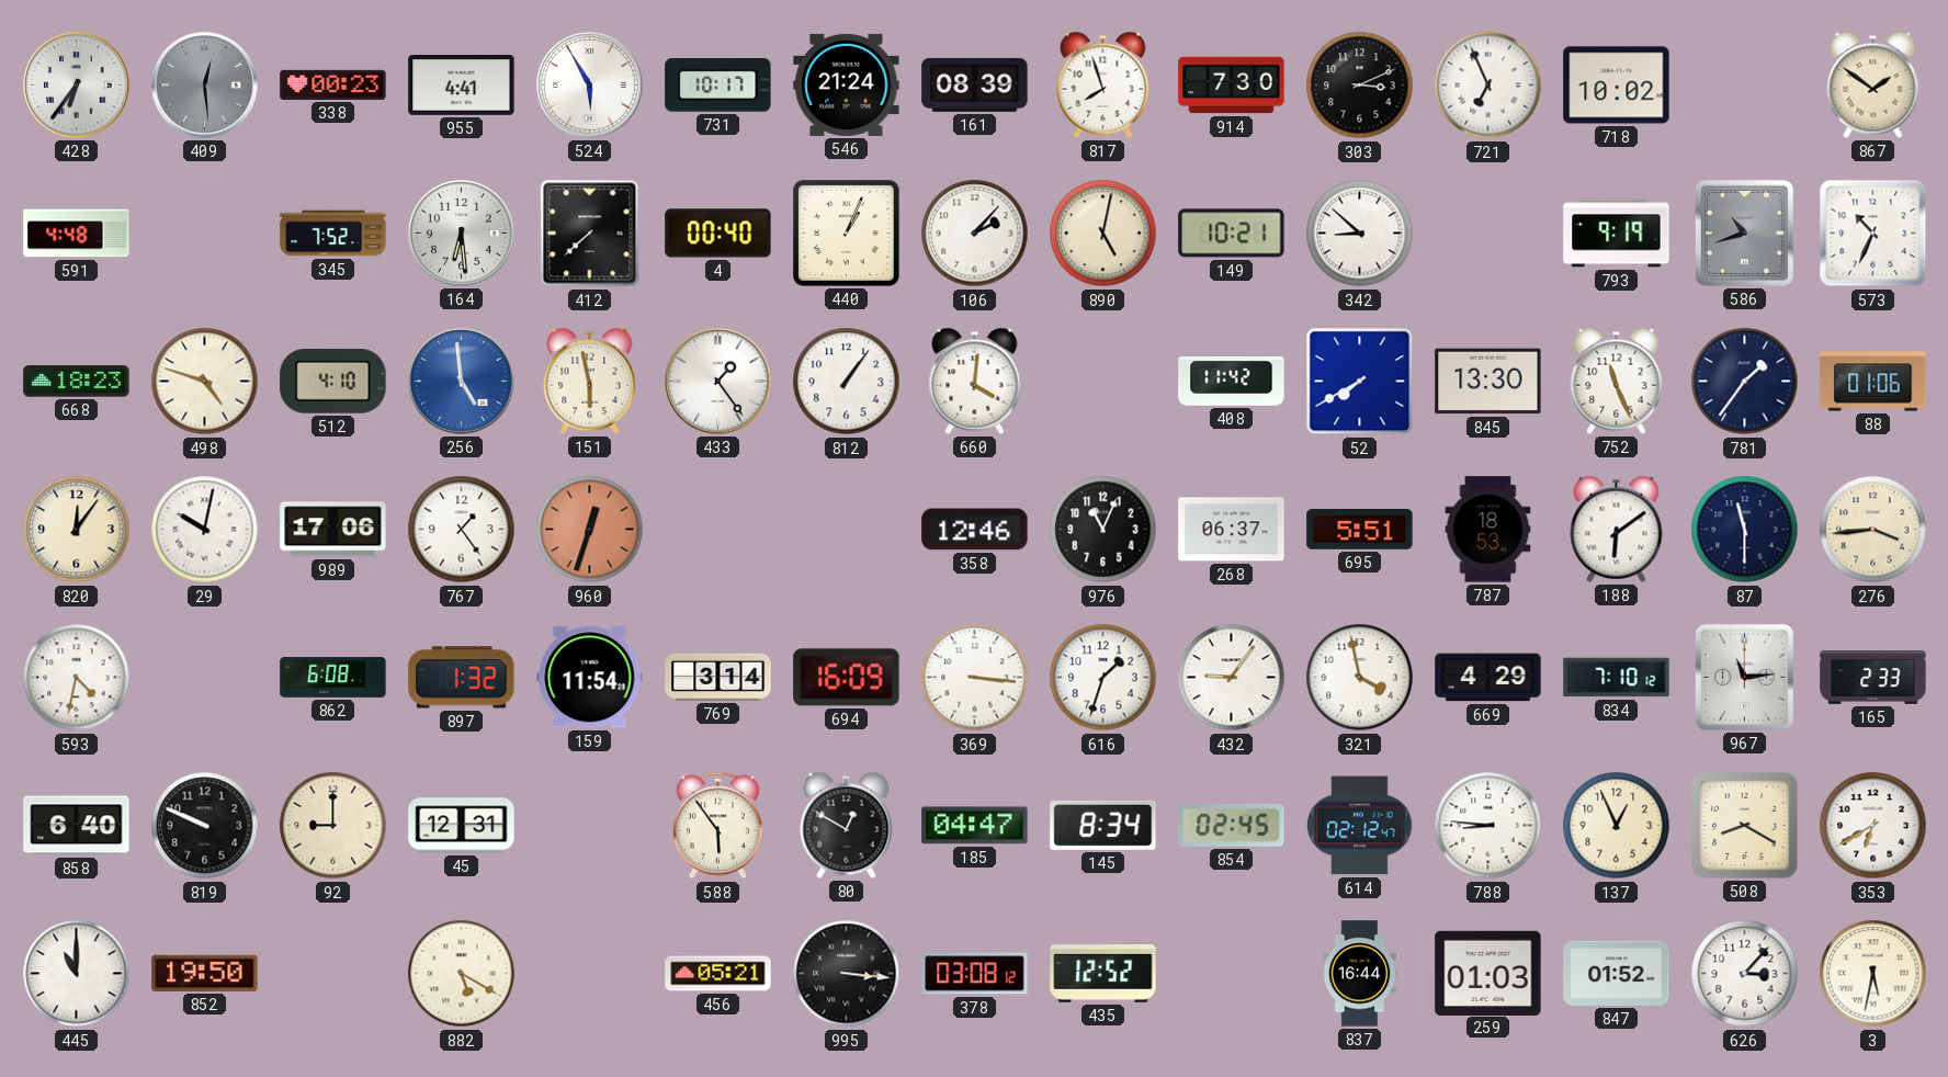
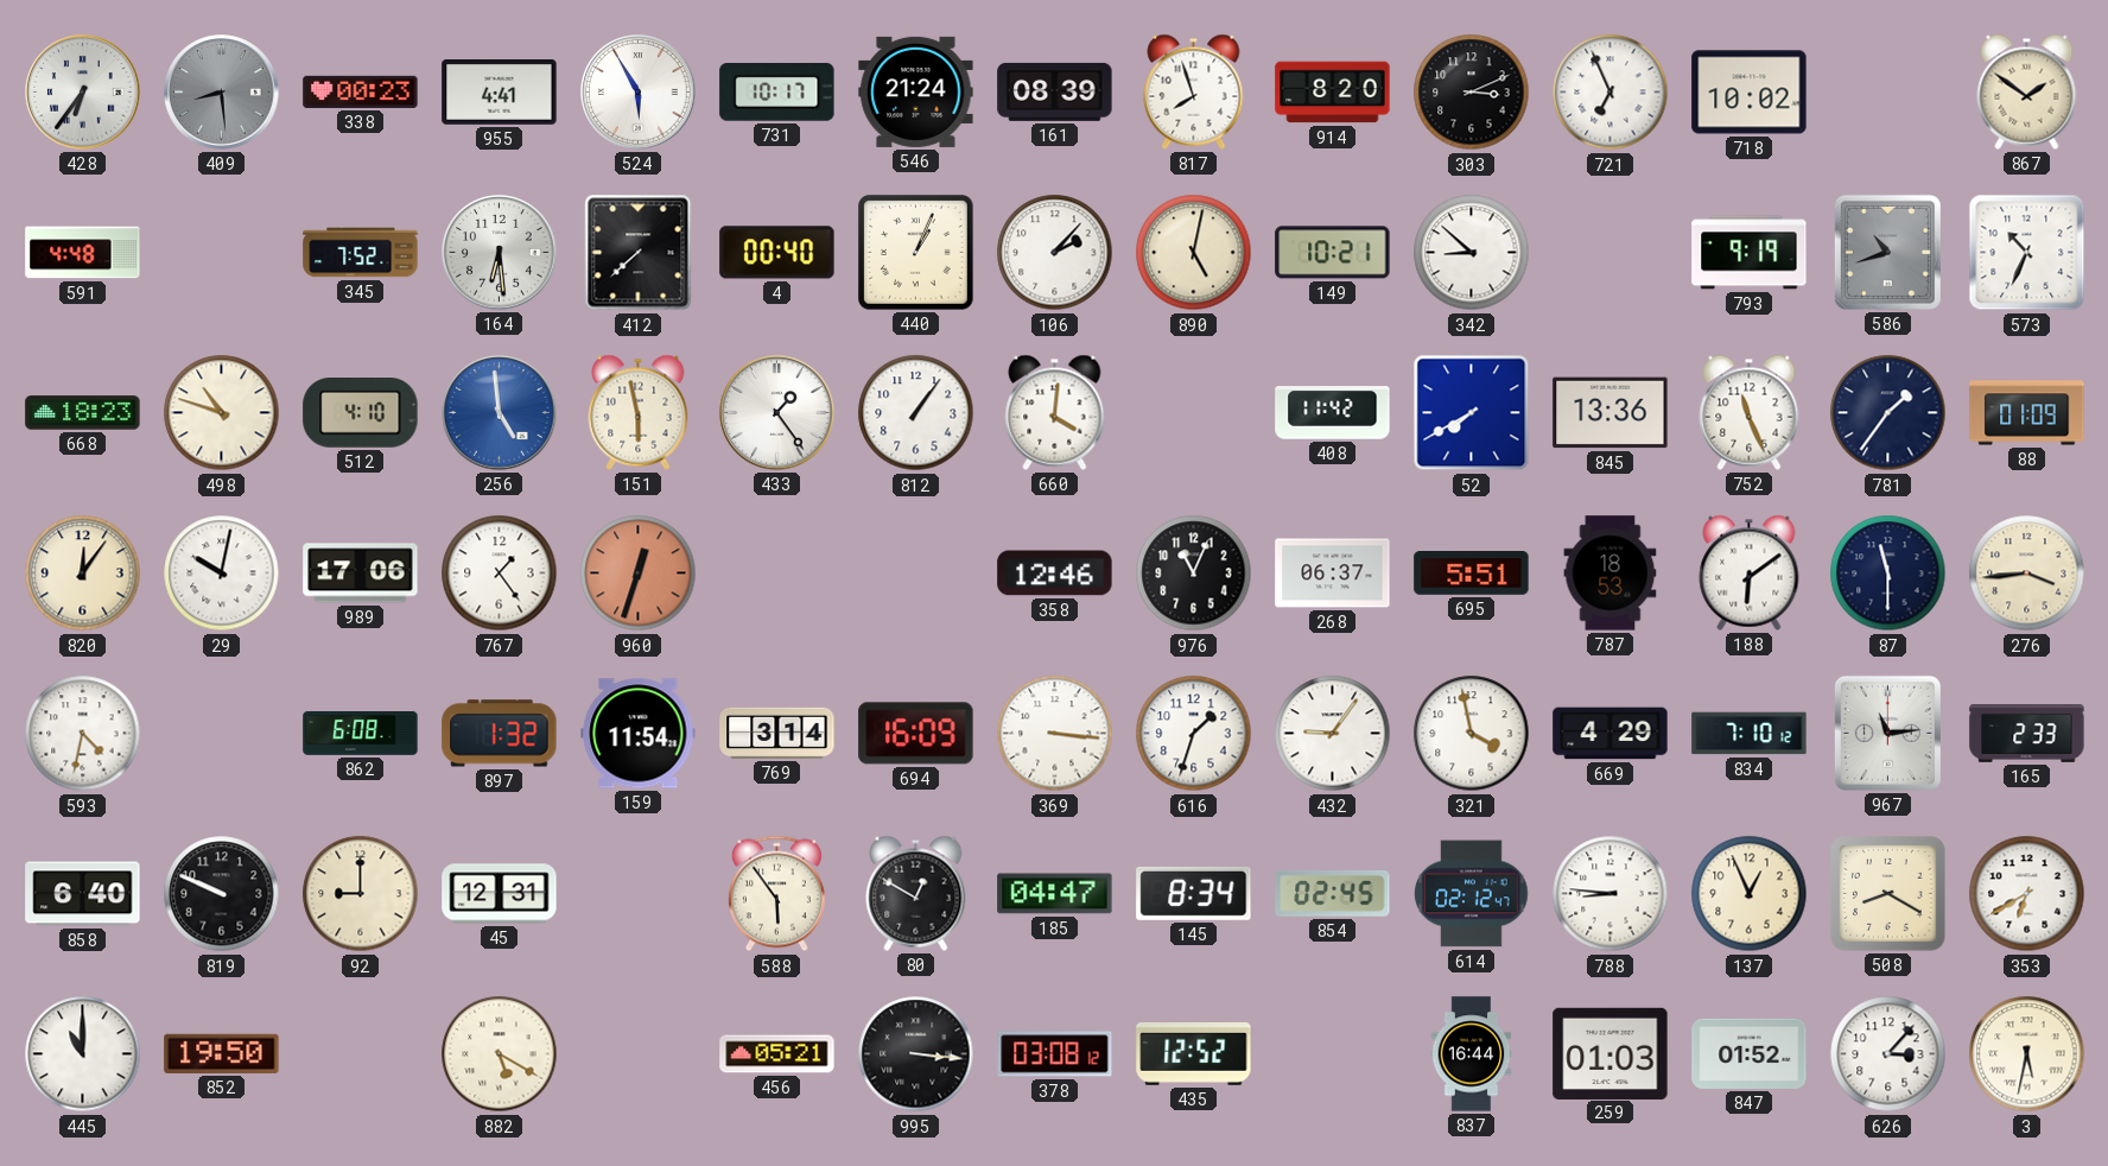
409: 12:29 -> 8:29 (222, 93)
914: 7:30 -> 8:20 (1333, 93)
498: 4:48 -> 10:48 (222, 413)
845: 13:30 -> 13:36 (1611, 413)
88: 01:06 -> 01:09 (2027, 413)
